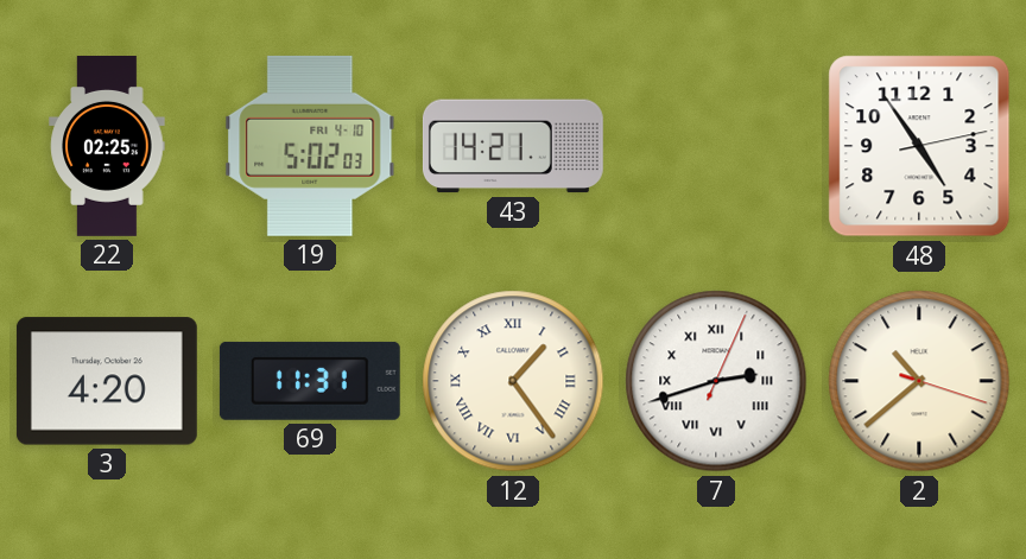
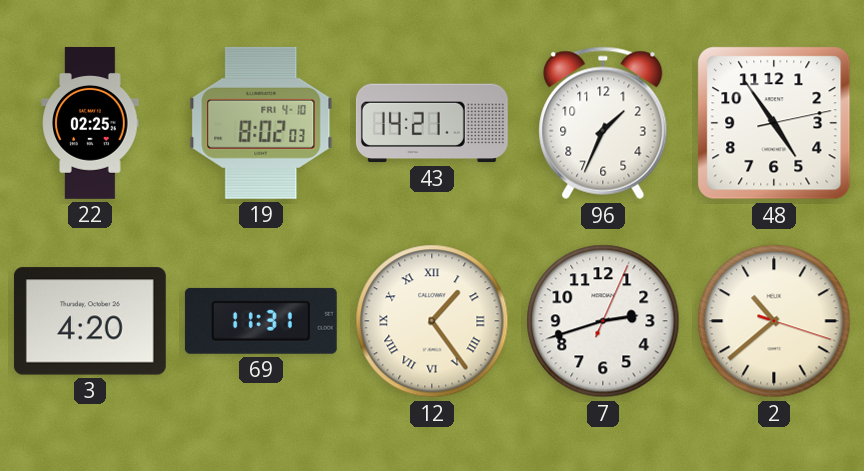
19: 5:02 -> 8:02 (261, 123)
96: none -> 1:34 (603, 123)
7 numerals: Roman -> Arabic (603, 321)
